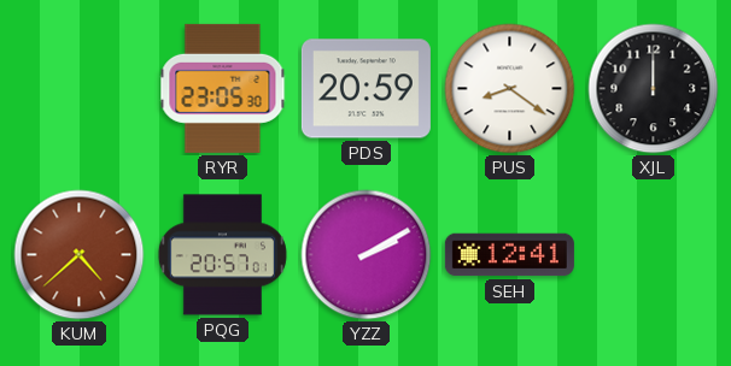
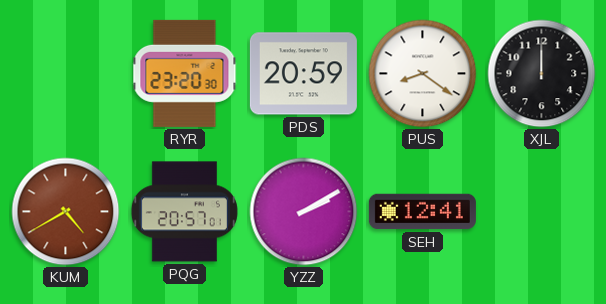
RYR: 23:05 -> 23:20 (185, 73)
KUM: 4:38 -> 4:40 (66, 212)
